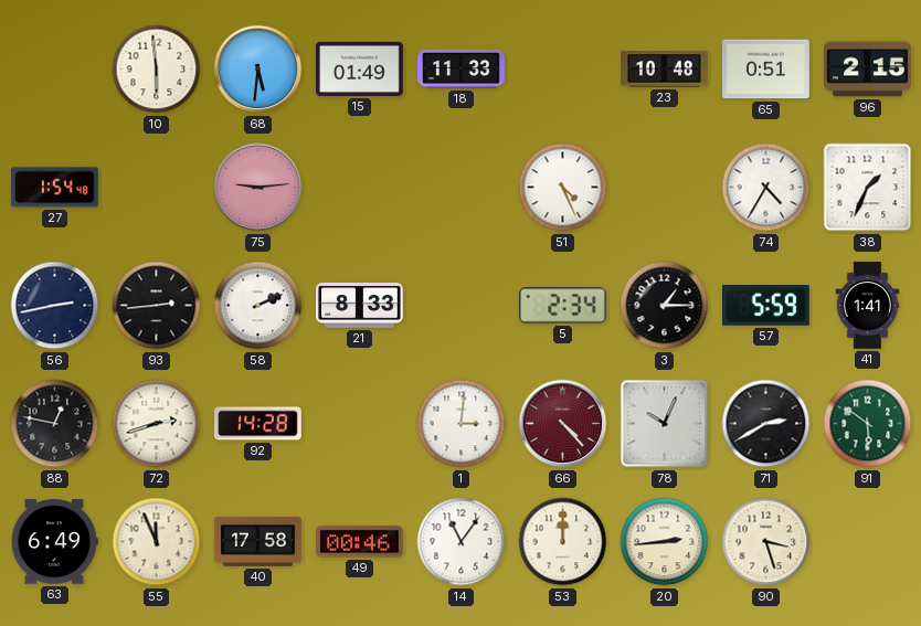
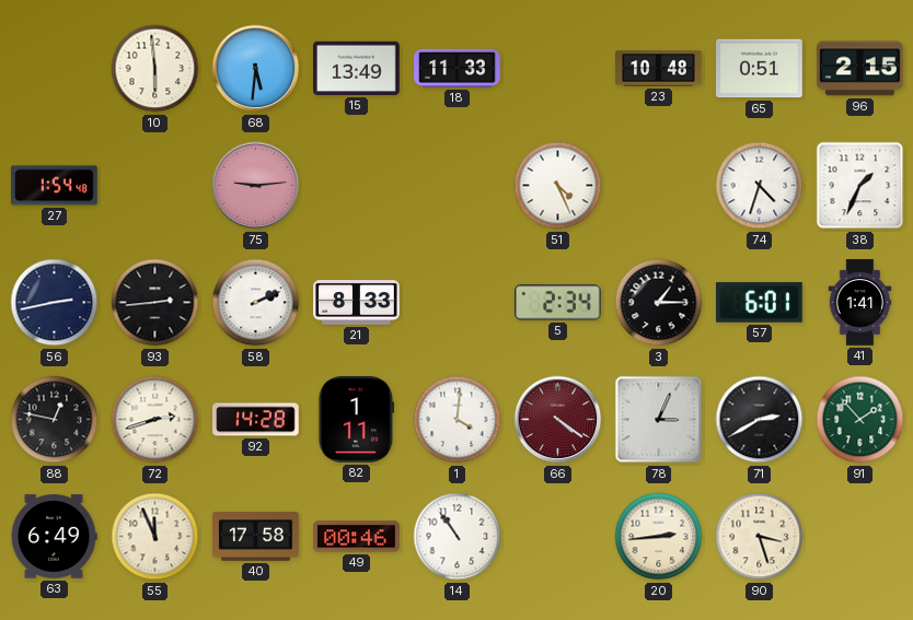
15: 01:49 -> 13:49 (357, 68)
74: 4:35 -> 4:33 (760, 186)
57: 5:59 -> 6:01 (760, 303)
82: none -> 1:11 (357, 420)
1: 3:01 -> 4:01 (458, 420)
66: 4:23 -> 4:21 (558, 420)
78: 10:04 -> 3:04 (659, 420)
91: 5:51 -> 1:53 (860, 420)
14: 11:06 -> 10:54 (458, 537)
53: 12:00 -> none (563, 542)
